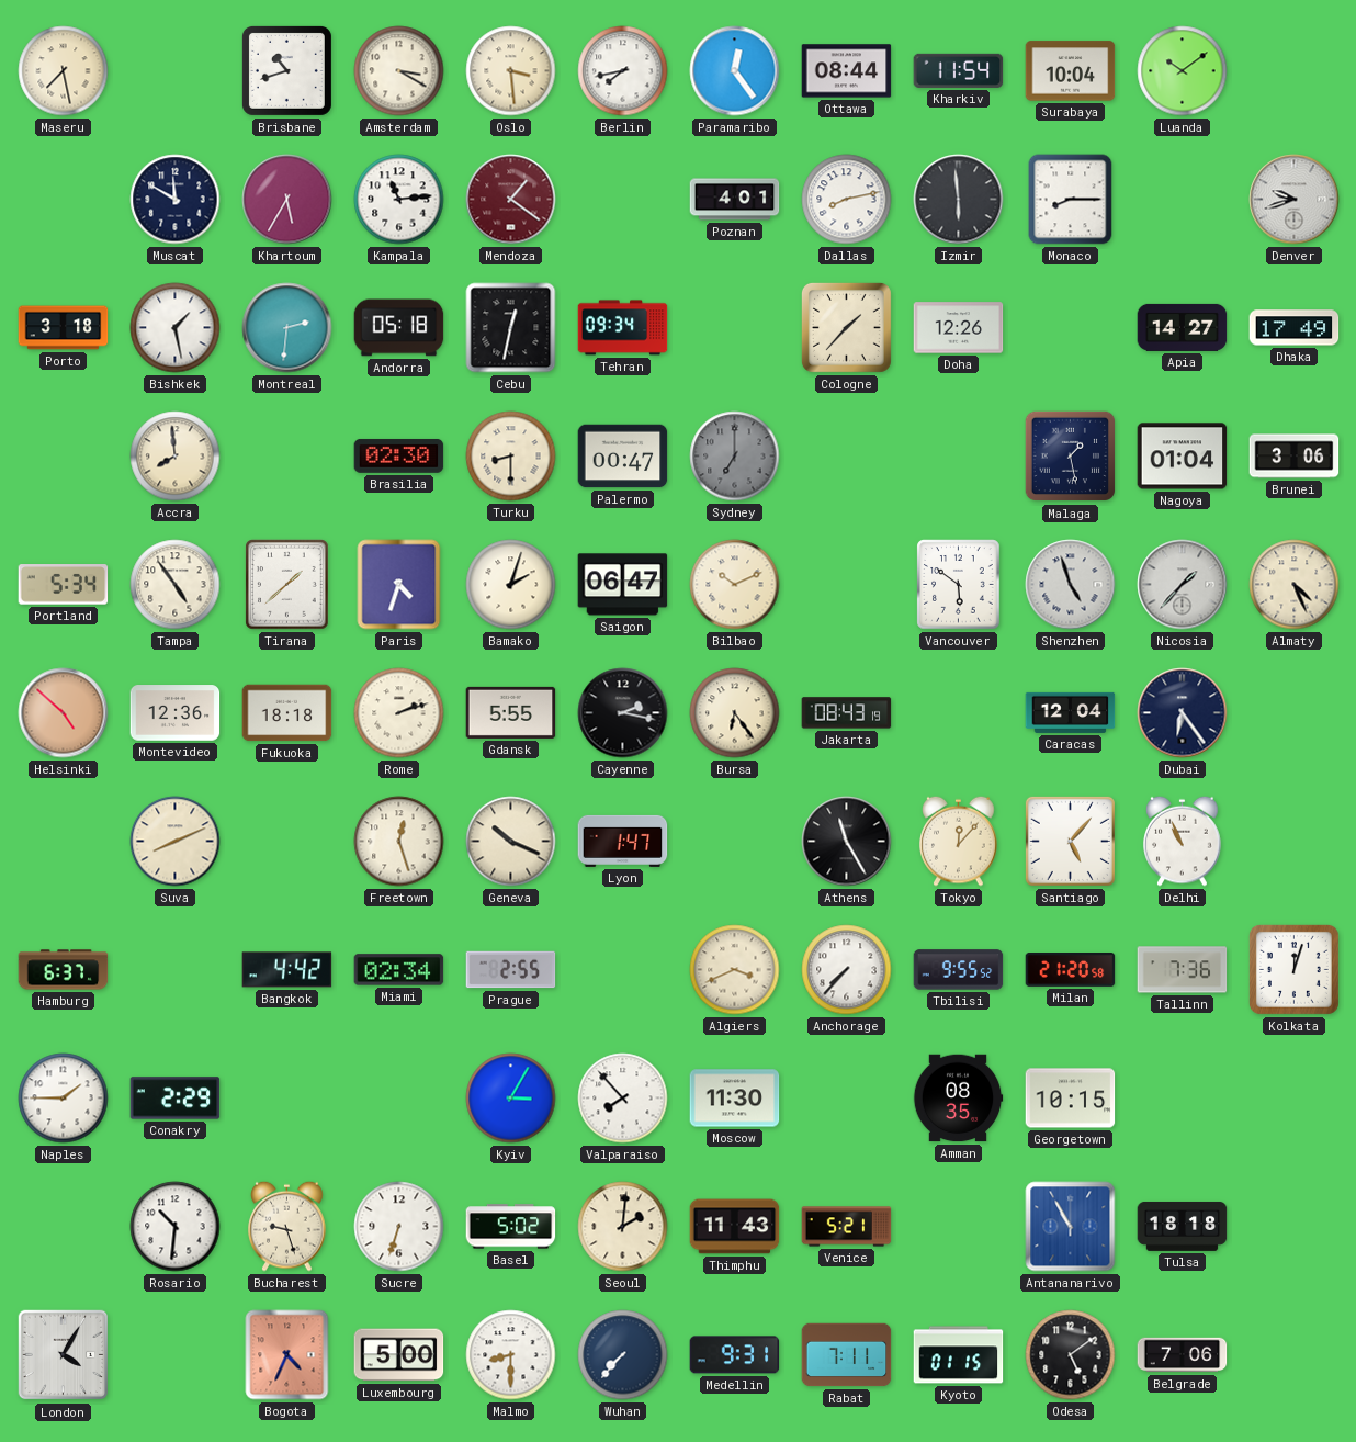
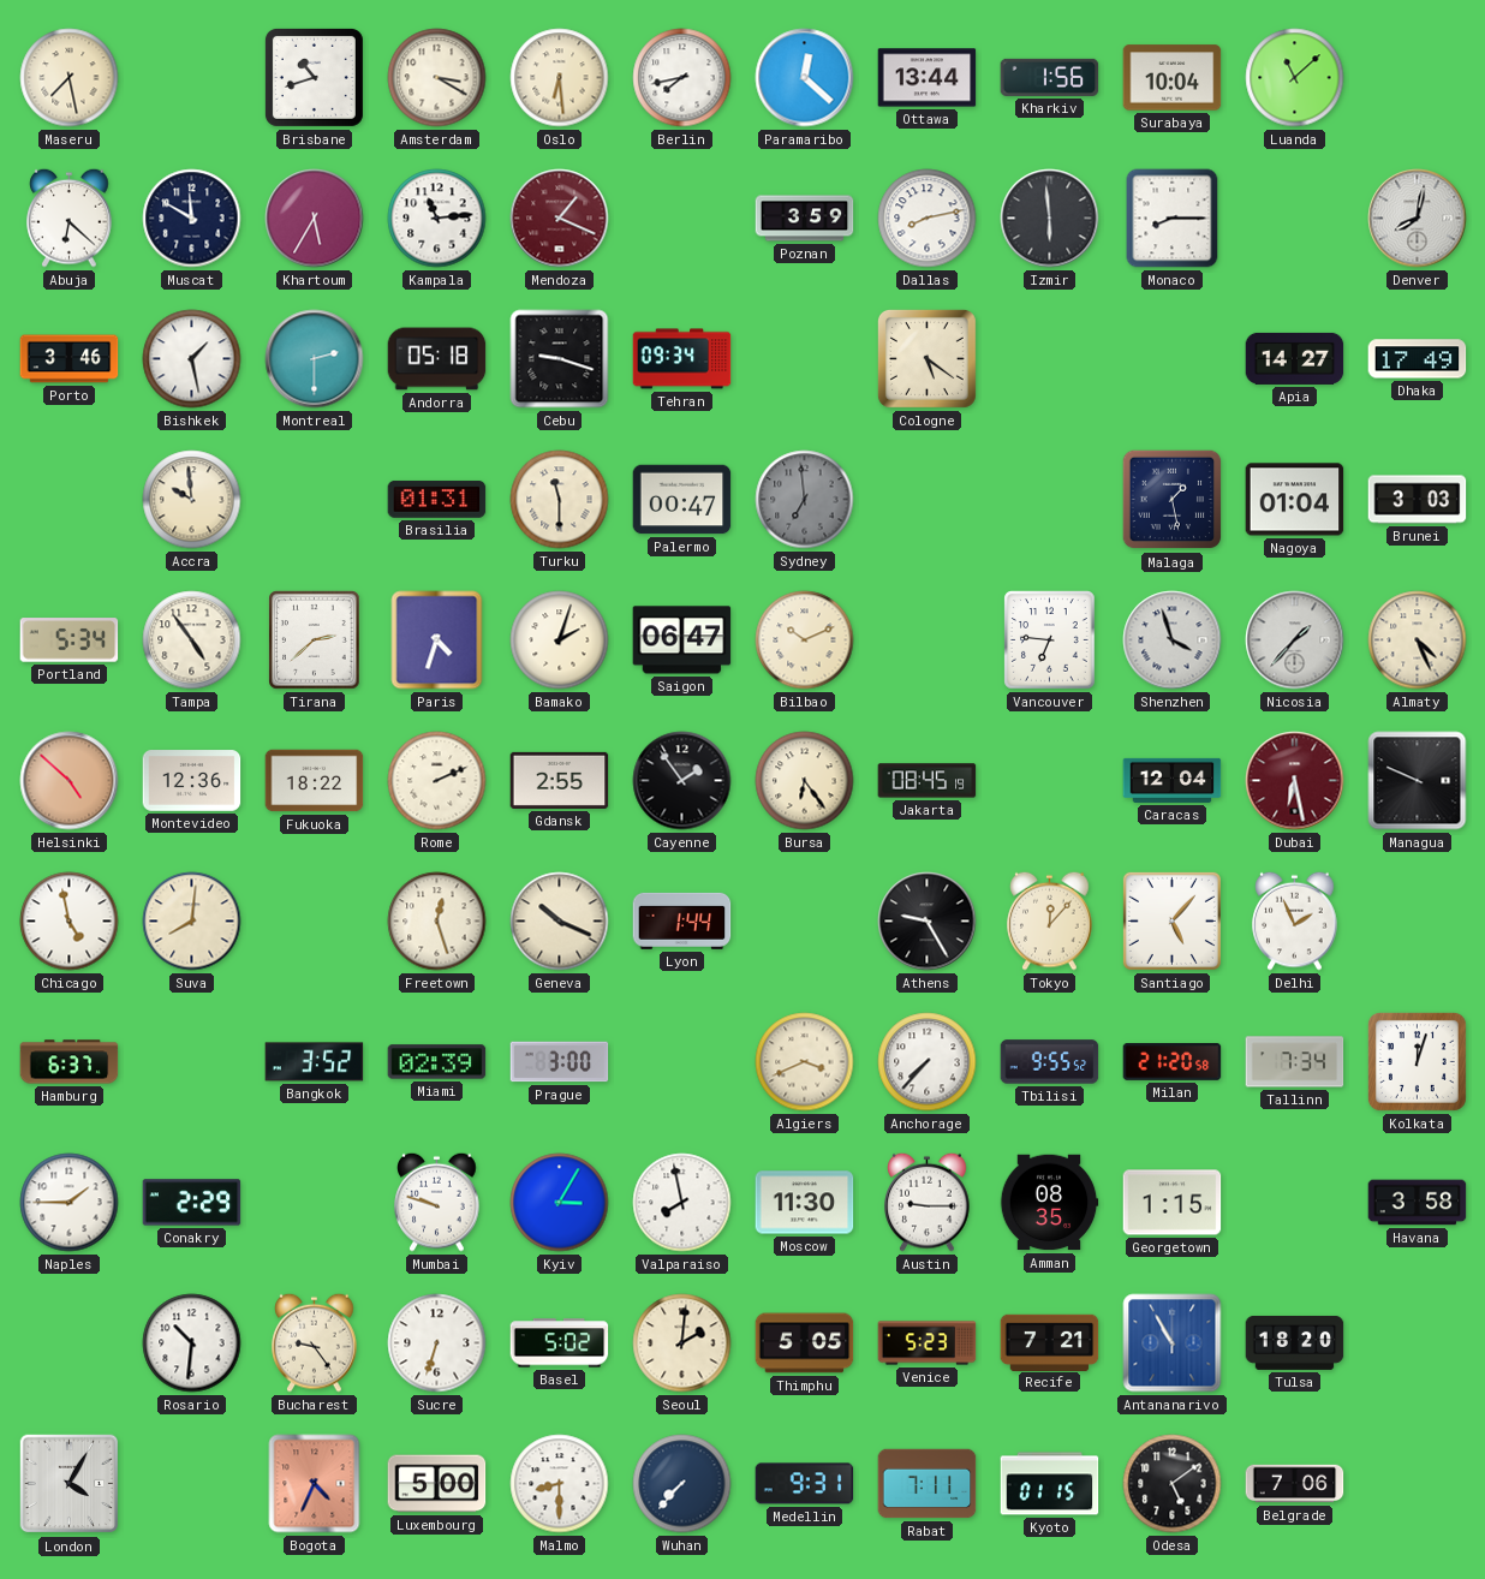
Oslo: 3:29 -> 6:29 (560, 78)
Paramaribo: 12:24 -> 12:22 (805, 78)
Ottawa: 08:44 -> 13:44 (928, 78)
Kharkiv: 11:54 -> 1:56 (1050, 77)
Luanda: 10:09 -> 11:08 (1295, 78)
Abuja: none -> 6:22 (70, 218)
Mendoza: 1:21 -> 1:19 (560, 219)
Poznan: 4:01 -> 3:59 (805, 219)
Denver: 9:42 -> 8:02 (1418, 219)
Porto: 3:18 -> 3:46 (70, 359)
Montreal: 2:31 -> 2:30 (315, 359)
Cebu: 12:32 -> 9:18 (560, 359)
Cologne: 1:37 -> 5:21 (926, 358)
Doha: 12:26 -> none (959, 328)
Accra: 7:59 -> 9:59 (192, 500)
Brasilia: 02:30 -> 01:31 (437, 499)
Turku: 8:30 -> 11:30 (560, 500)
Sydney: 7:00 -> 6:59 (805, 500)
Brunei: 3:06 -> 3:03 (1418, 500)
Tirana: 1:38 -> 2:38 (315, 640)
Vancouver: 5:51 -> 6:46 (1050, 640)
Shenzhen: 4:57 -> 3:57 (1173, 640)
Fukuoka: 18:18 -> 18:22 (315, 781)
Rome: 2:12 -> 2:11 (437, 781)
Gdansk: 5:55 -> 2:55 (560, 780)
Cayenne: 2:17 -> 1:54 (682, 781)
Jakarta: 08:43 -> 08:45 (928, 781)
Dubai: 6:24 -> 6:28 (1295, 781)
Dubai dial: navy -> burgundy (1295, 781)
Managua: none -> 9:49 (1418, 781)
Chicago: none -> 4:58 (70, 922)
Suva: 8:11 -> 8:01 (192, 922)
Lyon: 1:47 -> 1:44 (682, 920)
Athens: 11:25 -> 9:25 (928, 922)
Delhi: 10:56 -> 1:56 (1295, 920)
Bangkok: 4:42 -> 3:52 (315, 1062)
Miami: 02:34 -> 02:39 (437, 1062)
Prague: 2:55 -> 3:00 (560, 1062)
Tallinn: 7:36 -> 7:34 (1295, 1062)
Mumbai: none -> 9:48 (437, 1202)
Valparaiso: 7:53 -> 7:58 (682, 1203)
Austin: none -> 9:15 (928, 1202)
Georgetown: 10:15 -> 1:15 (1173, 1203)
Havana: none -> 3:58 (1418, 1203)
Bucharest: 9:27 -> 9:24 (315, 1342)
Thimphu: 11:43 -> 5:05 (805, 1343)
Venice: 5:21 -> 5:23 (928, 1343)
Recife: none -> 7:21 (1050, 1342)
Tulsa: 18:18 -> 18:20 (1295, 1342)
